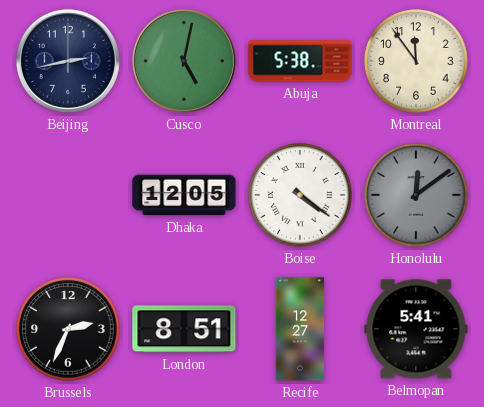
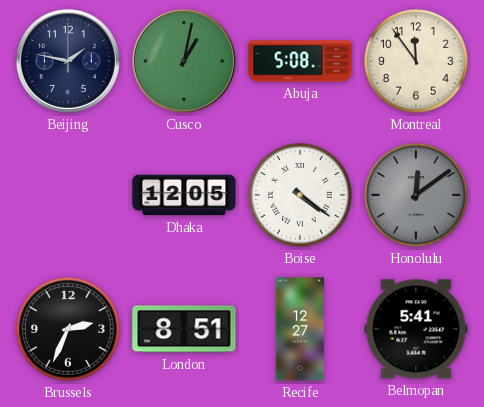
Beijing: 2:43 -> 1:47 (68, 61)
Cusco: 5:02 -> 1:02 (184, 61)
Abuja: 5:38 -> 5:08 (300, 61)
